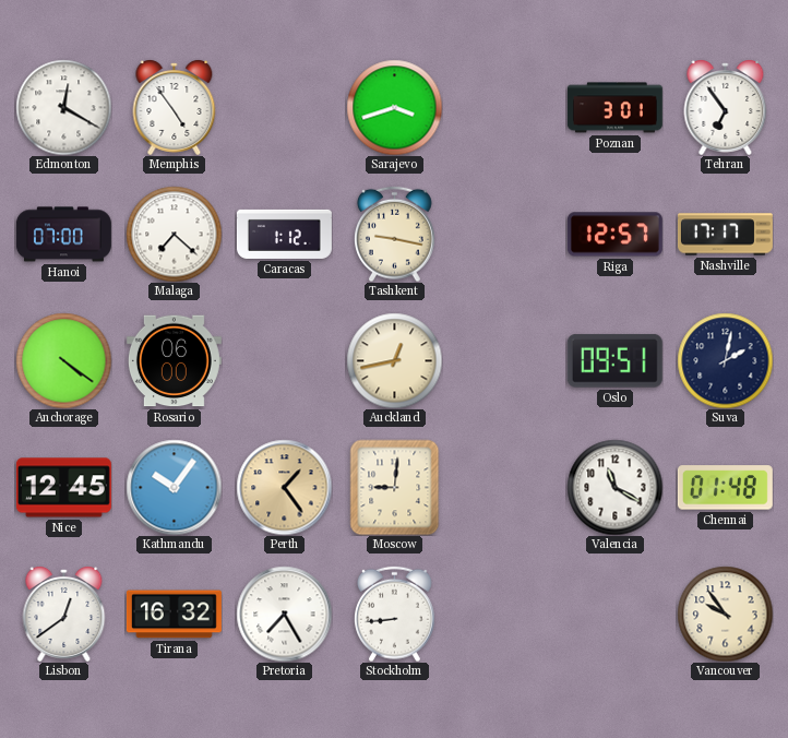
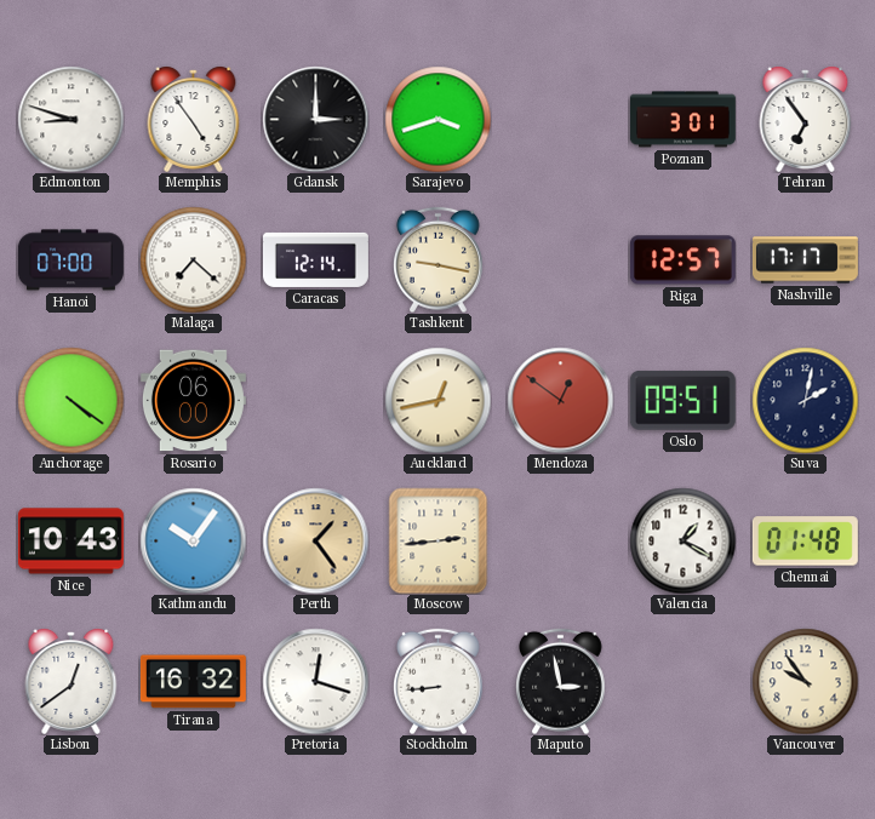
Edmonton: 12:20 -> 8:48 (70, 119)
Gdansk: none -> 3:00 (315, 119)
Caracas: 1:12 -> 12:14 (315, 259)
Mendoza: none -> 12:51 (560, 400)
Nice: 12:45 -> 10:43 (70, 542)
Moscow: 9:01 -> 2:44 (439, 540)
Valencia: 11:20 -> 1:20 (682, 540)
Pretoria: 7:25 -> 12:18 (315, 681)
Maputo: none -> 2:58 (561, 681)
